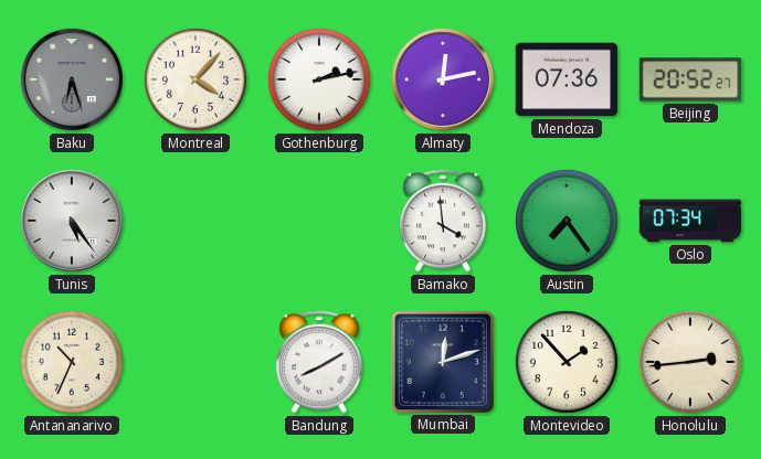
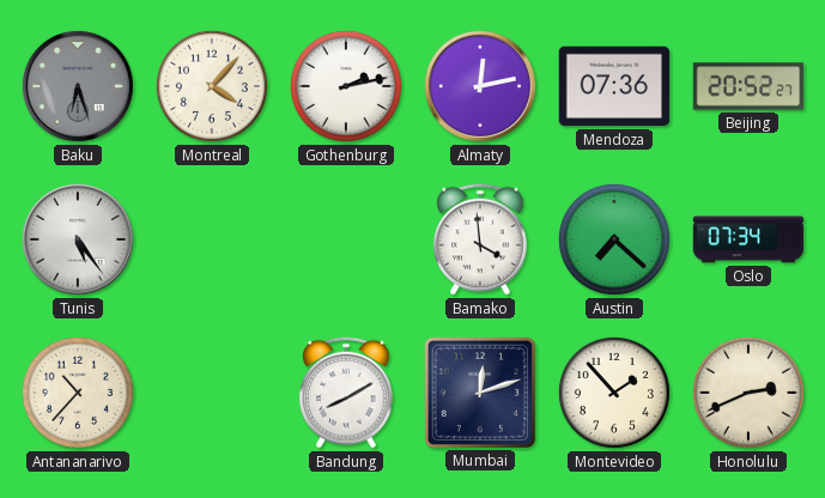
Austin: 7:24 -> 7:22 (614, 239)
Antananarivo: 10:34 -> 10:37 (78, 393)
Honolulu: 2:44 -> 2:41 (748, 393)
